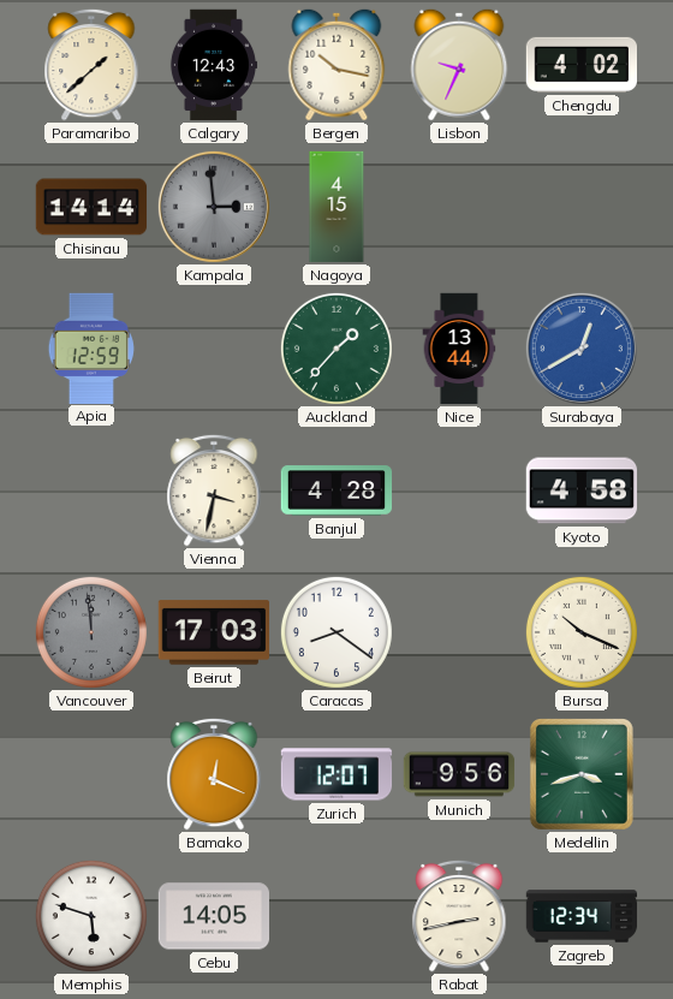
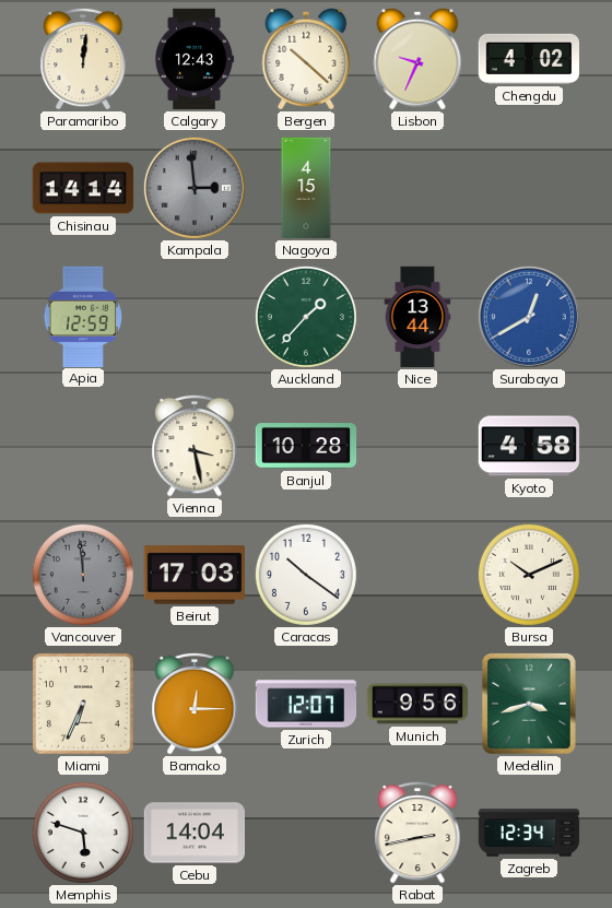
Paramaribo: 1:38 -> 12:01 (83, 59)
Bergen: 10:17 -> 10:22 (306, 59)
Vienna: 3:32 -> 3:28 (195, 446)
Banjul: 4:28 -> 10:28 (306, 446)
Caracas: 8:21 -> 10:21 (306, 575)
Bursa: 10:19 -> 10:11 (529, 575)
Miami: none -> 6:34 (83, 704)
Bamako: 12:19 -> 12:15 (195, 704)
Cebu: 14:05 -> 14:04 (195, 833)
